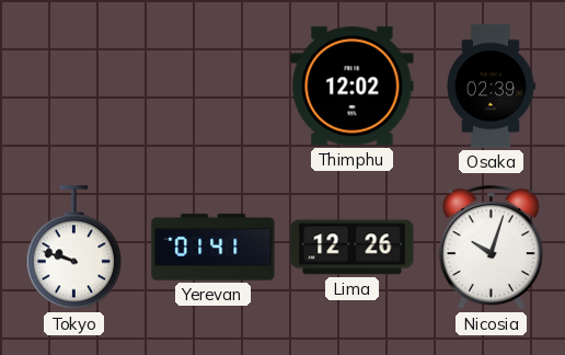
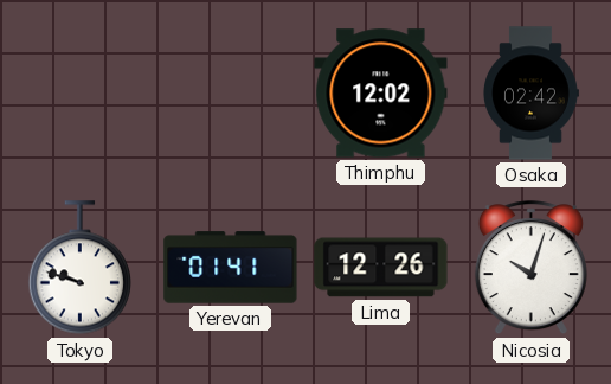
Osaka: 02:39 -> 02:42 (532, 94)
